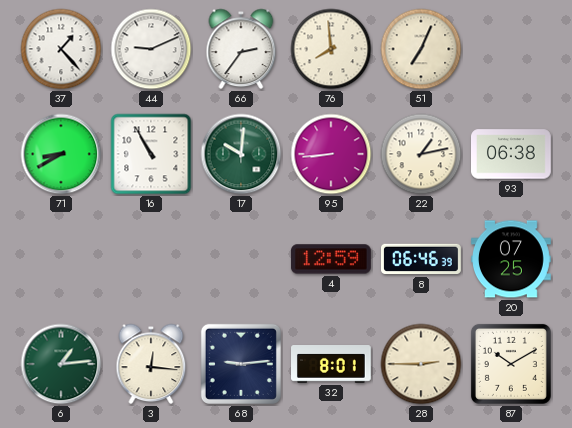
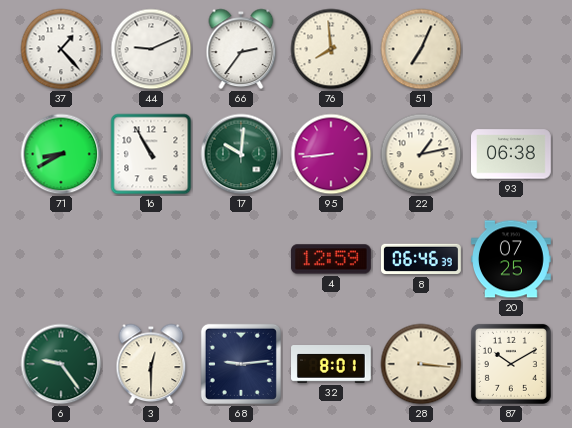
6: 1:14 -> 9:24 (61, 364)
3: 12:16 -> 12:30 (151, 364)
28: 2:45 -> 3:16 (421, 364)
